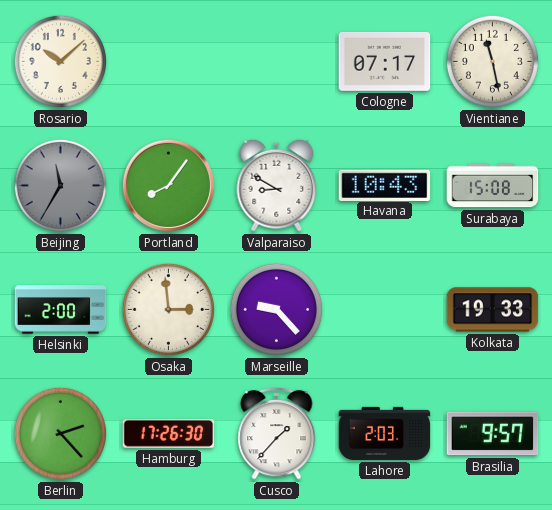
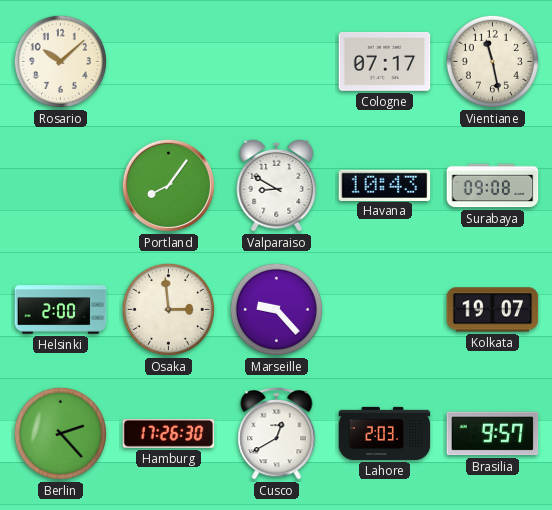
Beijing: 11:35 -> none (60, 185)
Surabaya: 15:08 -> 09:08 (493, 186)
Kolkata: 19:33 -> 19:07 (493, 310)
Cusco: 1:37 -> 12:40 (277, 433)
